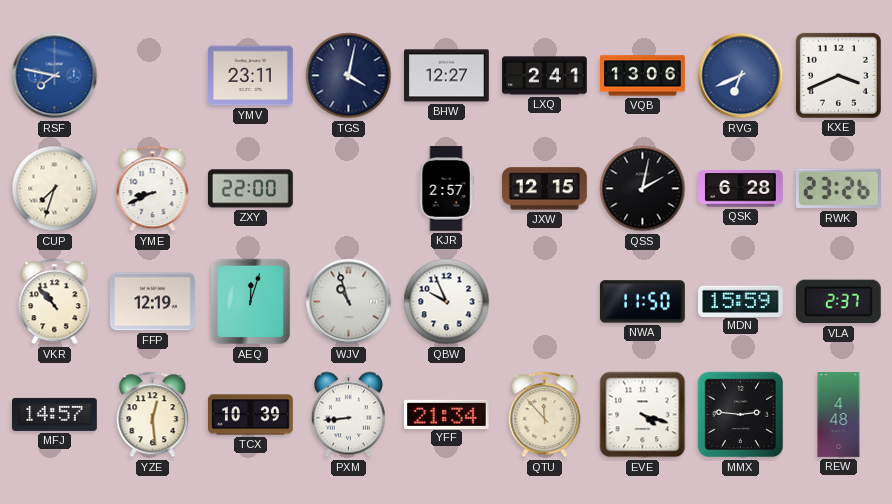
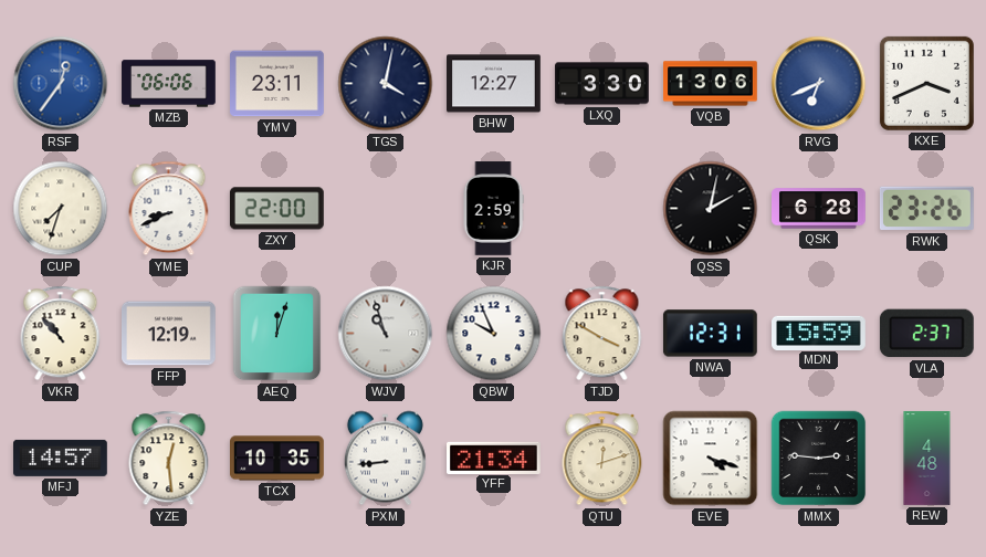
RSF: 7:47 -> 12:36 (61, 84)
MZB: none -> 06:06 (169, 84)
LXQ: 2:41 -> 3:30 (602, 84)
KJR: 2:57 -> 2:59 (493, 209)
JXW: 12:15 -> none (545, 189)
TJD: none -> 3:50 (602, 334)
NWA: 11:50 -> 12:31 (710, 334)
TCX: 10:39 -> 10:35 (277, 459)
QTU: 11:53 -> 12:12 (602, 459)
